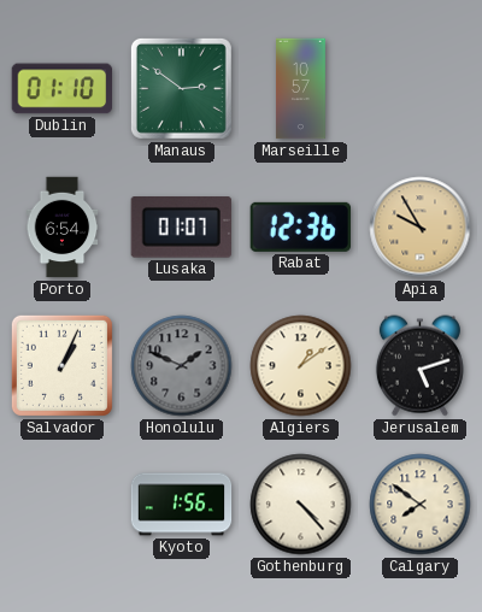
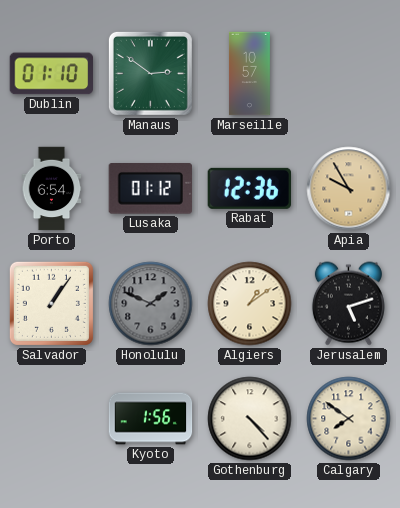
Lusaka: 01:07 -> 01:12 (150, 189)
Salvador: 1:04 -> 1:06 (51, 303)
